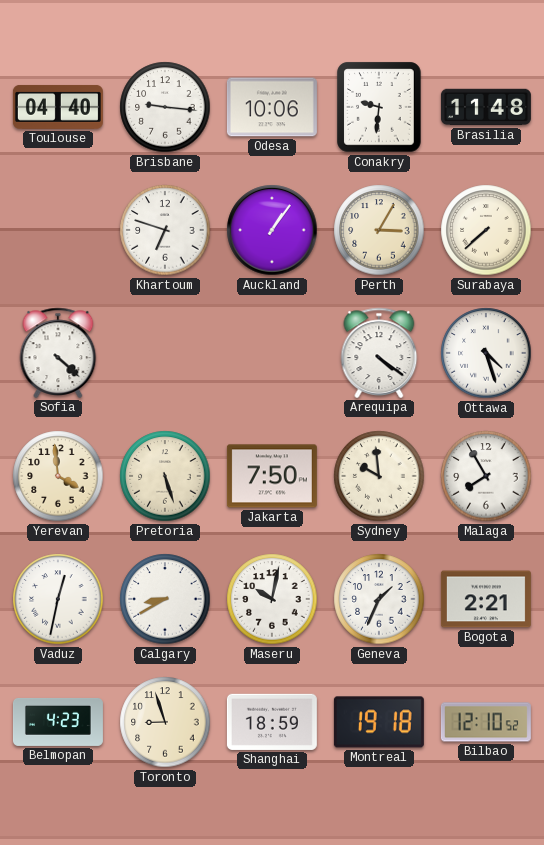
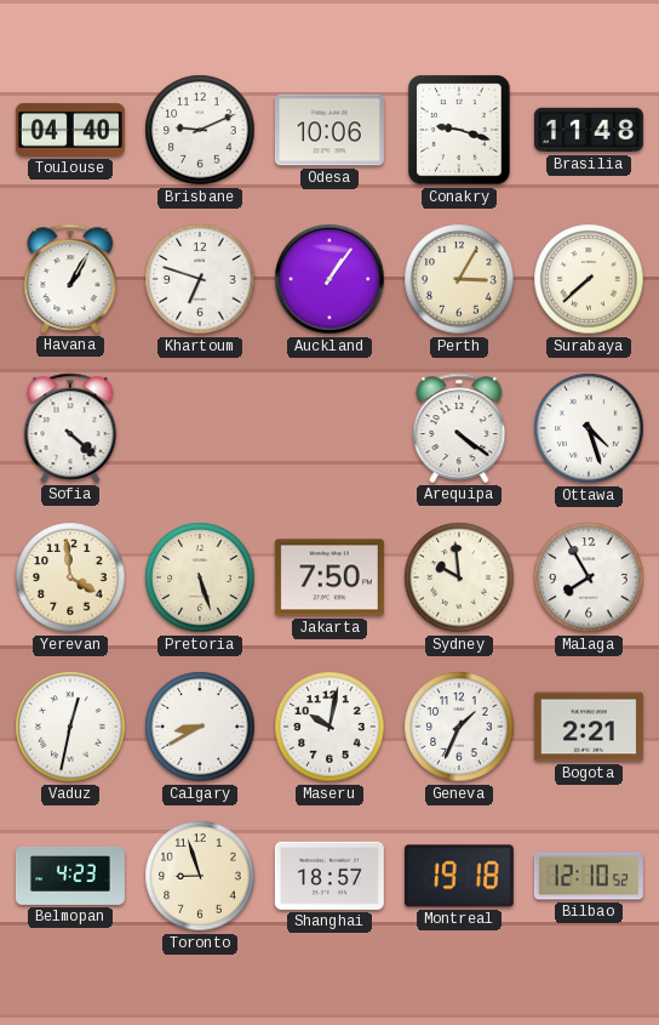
Brisbane: 9:16 -> 9:11 (200, 130)
Conakry: 9:31 -> 9:18 (459, 130)
Havana: none -> 1:05 (70, 279)
Shanghai: 18:59 -> 18:57 (329, 876)
